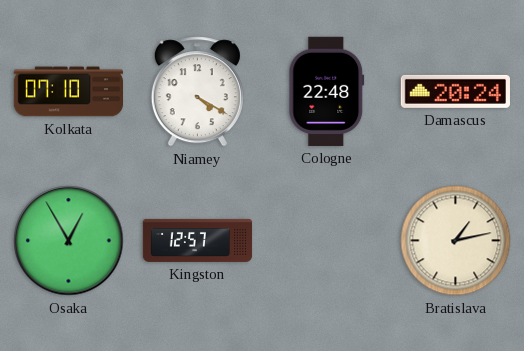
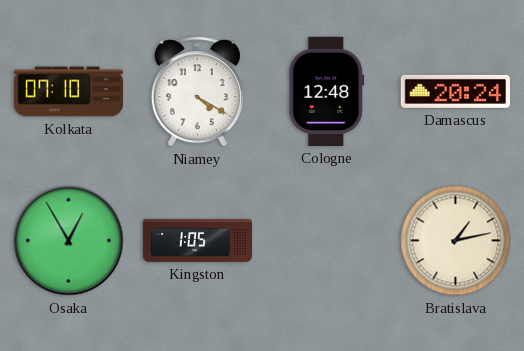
Cologne: 22:48 -> 12:48 (327, 91)
Kingston: 12:57 -> 1:05 (198, 240)
